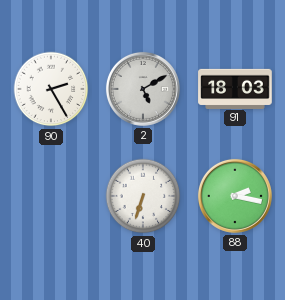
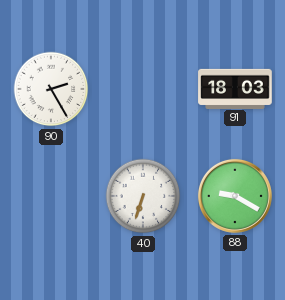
2: 5:10 -> none (143, 89)
88: 2:17 -> 9:20 (235, 196)
